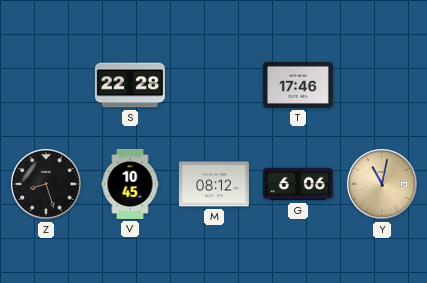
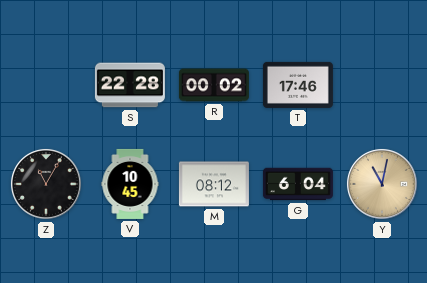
R: none -> 00:02 (214, 85)
Z: 8:27 -> 11:05 (46, 184)
G: 6:06 -> 6:04 (298, 184)
